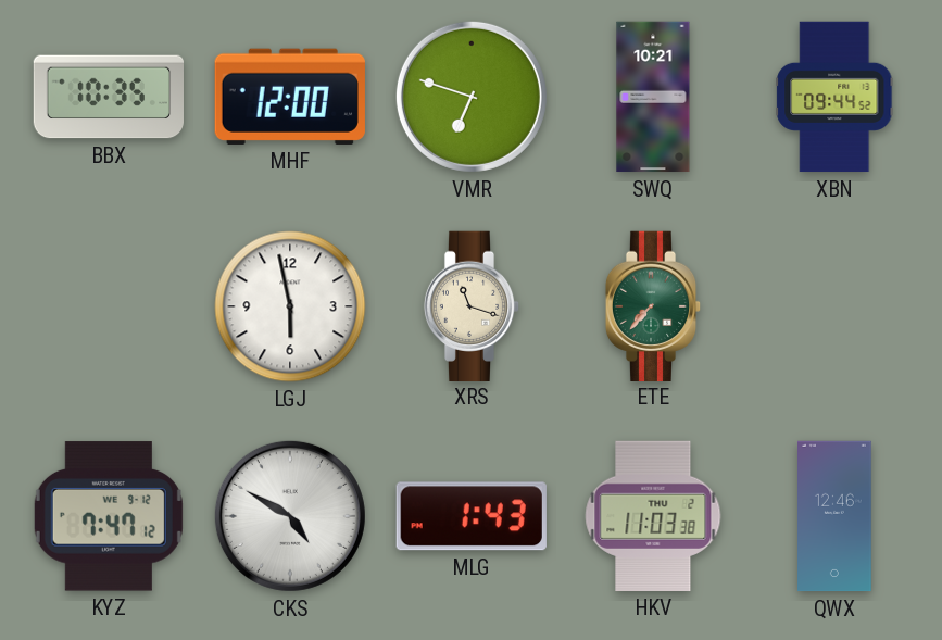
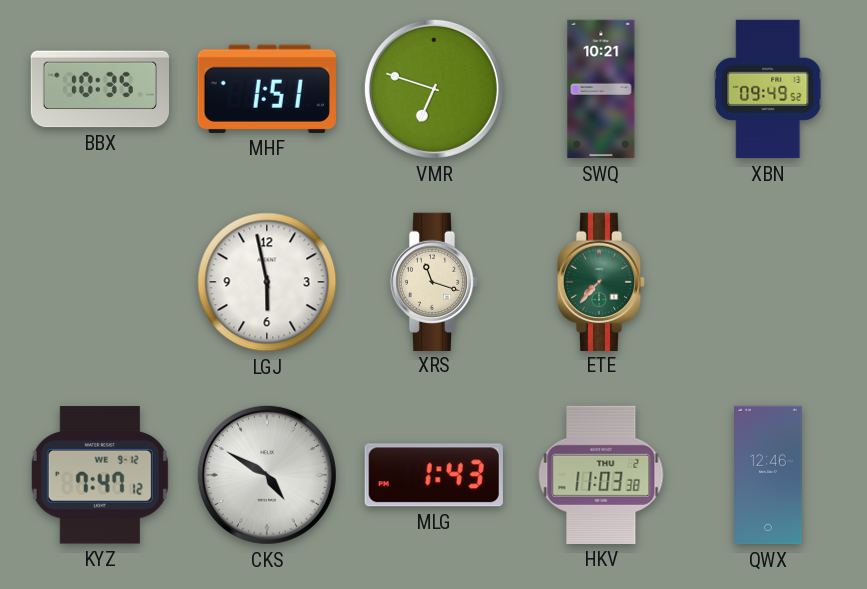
MHF: 12:00 -> 1:51 (267, 89)
XBN: 09:44 -> 09:49 (768, 89)
